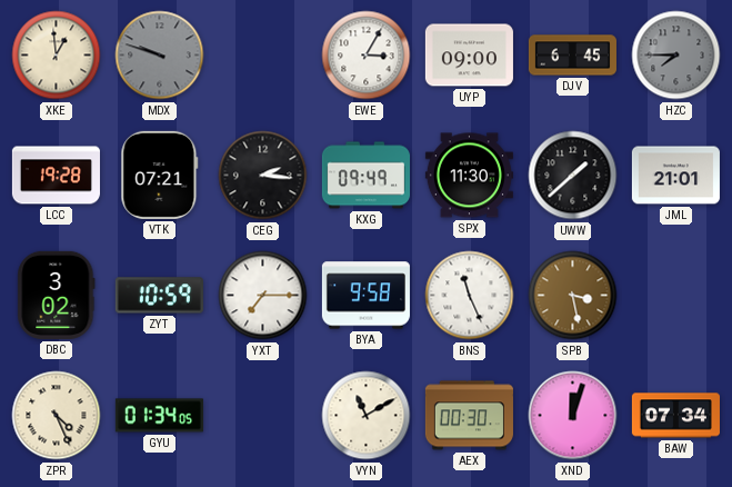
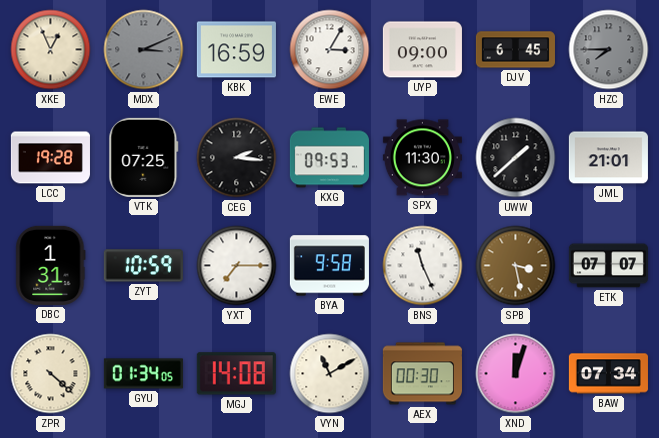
XKE: 12:59 -> 12:56 (51, 50)
MDX: 9:48 -> 3:11 (144, 50)
KBK: none -> 16:59 (236, 50)
VTK: 07:21 -> 07:25 (144, 157)
KXG: 09:49 -> 09:53 (329, 158)
DBC: 3:02 -> 1:31 (51, 265)
ETK: none -> 07:07 (608, 266)
ZPR: 4:26 -> 4:22 (51, 374)
MGJ: none -> 14:08 (236, 374)
